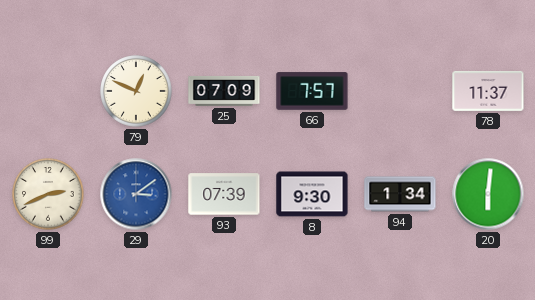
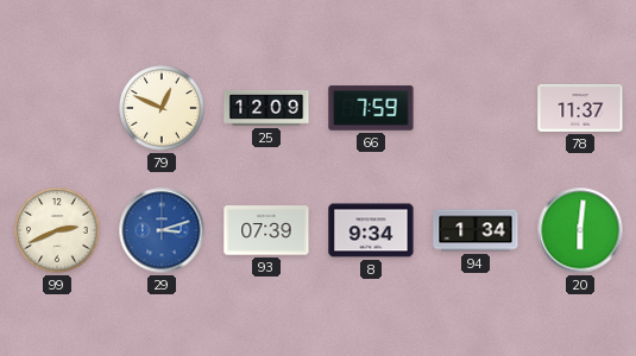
25: 07:09 -> 12:09 (266, 108)
66: 7:57 -> 7:59 (371, 108)
29: 3:09 -> 3:12 (162, 230)
8: 9:30 -> 9:34 (371, 230)
